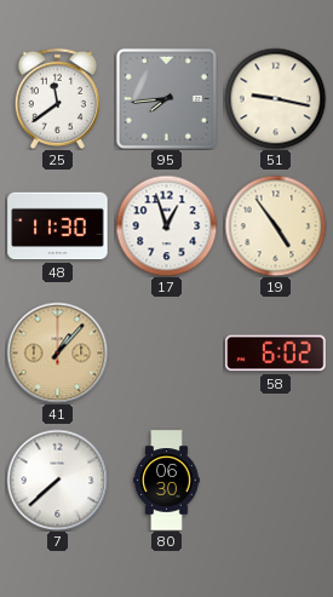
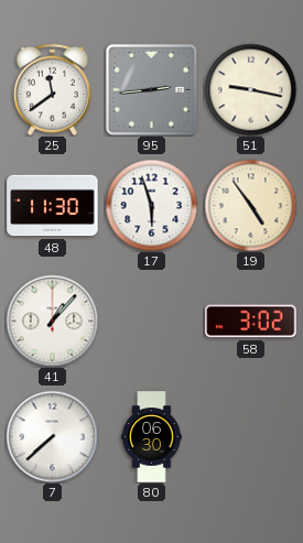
95: 7:44 -> 2:44 (151, 89)
17: 12:57 -> 5:57 (151, 205)
41 dial: champagne -> white (52, 321)
58: 6:02 -> 3:02 (251, 322)
